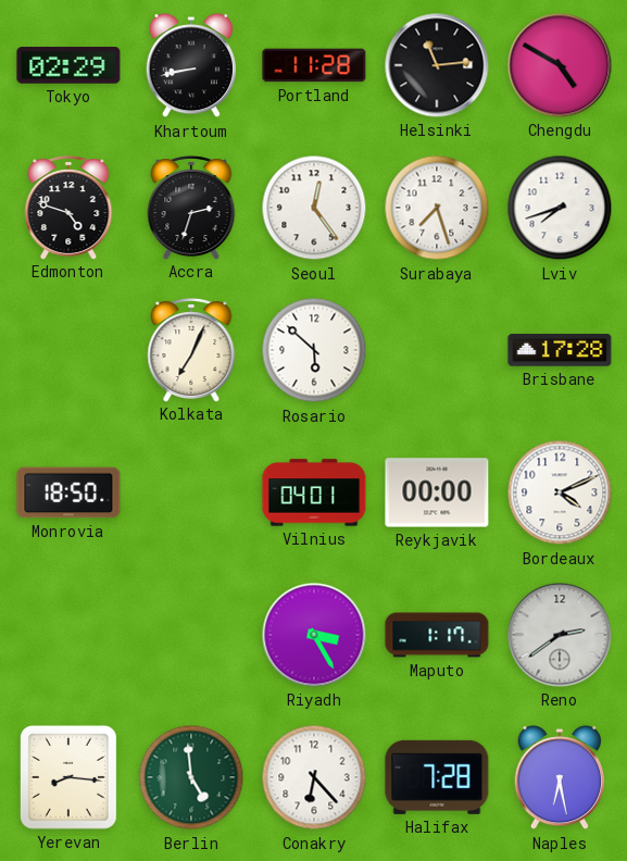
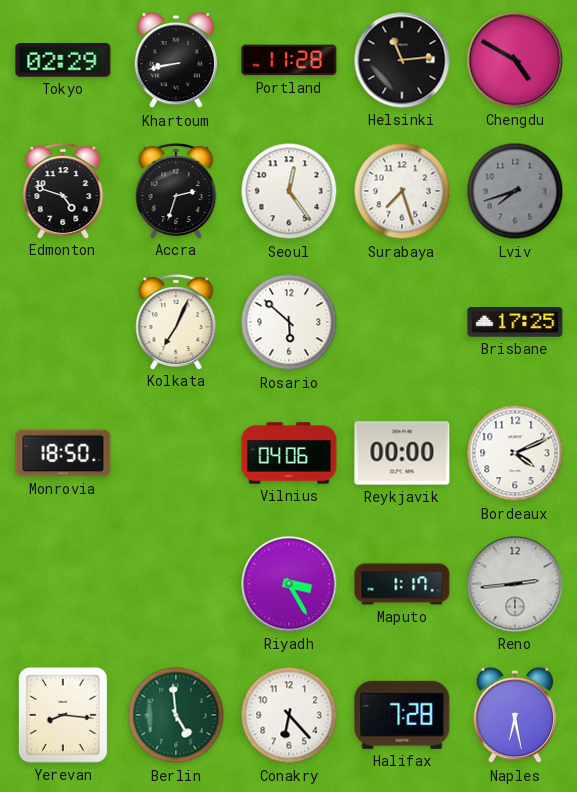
Lviv dial: white -> grey (515, 191)
Brisbane: 17:28 -> 17:25 (515, 322)
Vilnius: 04:01 -> 04:06 (289, 453)
Reno: 2:39 -> 2:44 (515, 584)
